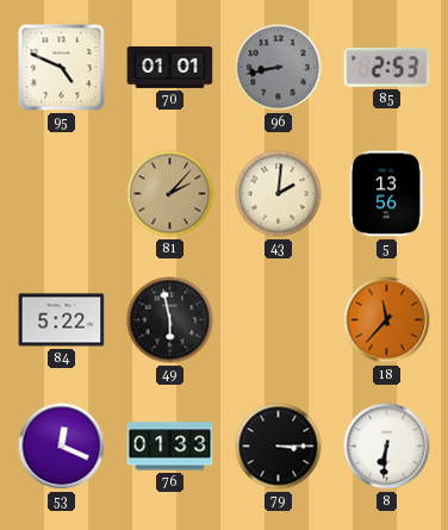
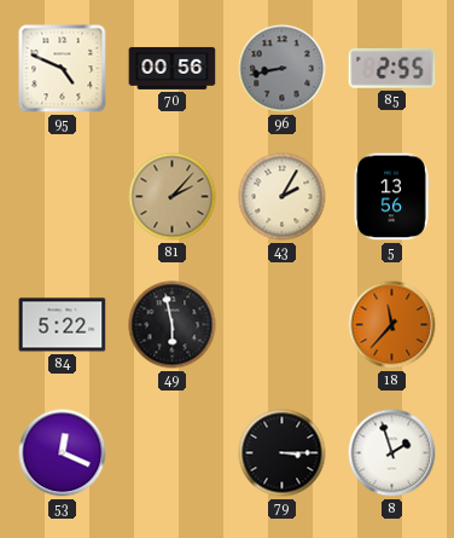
70: 01:01 -> 00:56 (173, 68)
85: 2:53 -> 2:55 (392, 68)
43: 2:01 -> 2:05 (283, 197)
76: 01:33 -> none (170, 447)
8: 6:31 -> 1:57 (392, 453)
